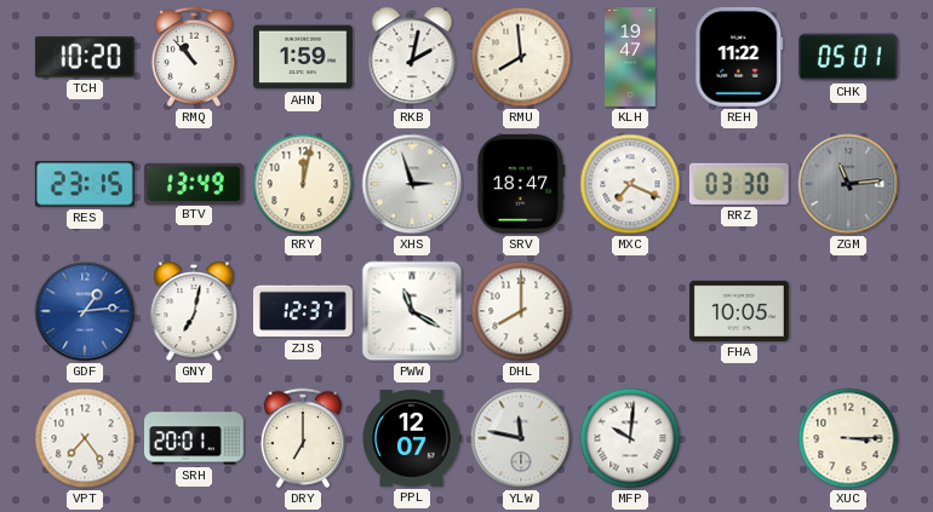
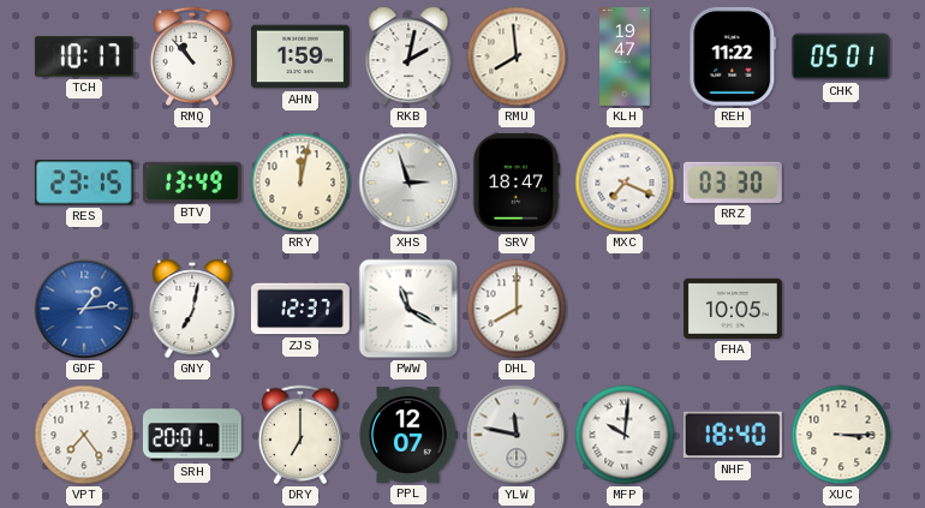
TCH: 10:20 -> 10:17 (84, 56)
ZGM: 11:14 -> none (848, 184)
NHF: none -> 18:40 (733, 435)
